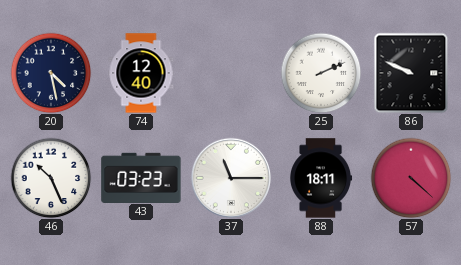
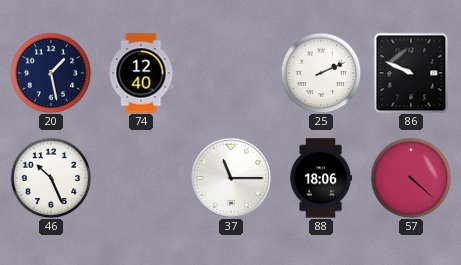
20: 4:28 -> 1:28 (51, 73)
43: 03:23 -> none (141, 177)
88: 18:11 -> 18:06 (321, 178)
